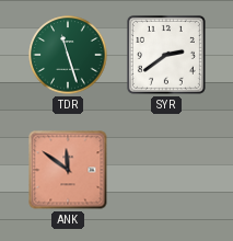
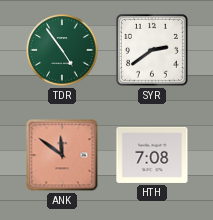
TDR: 11:27 -> 4:54 (62, 50)
HTH: none -> 7:08 (152, 155)
